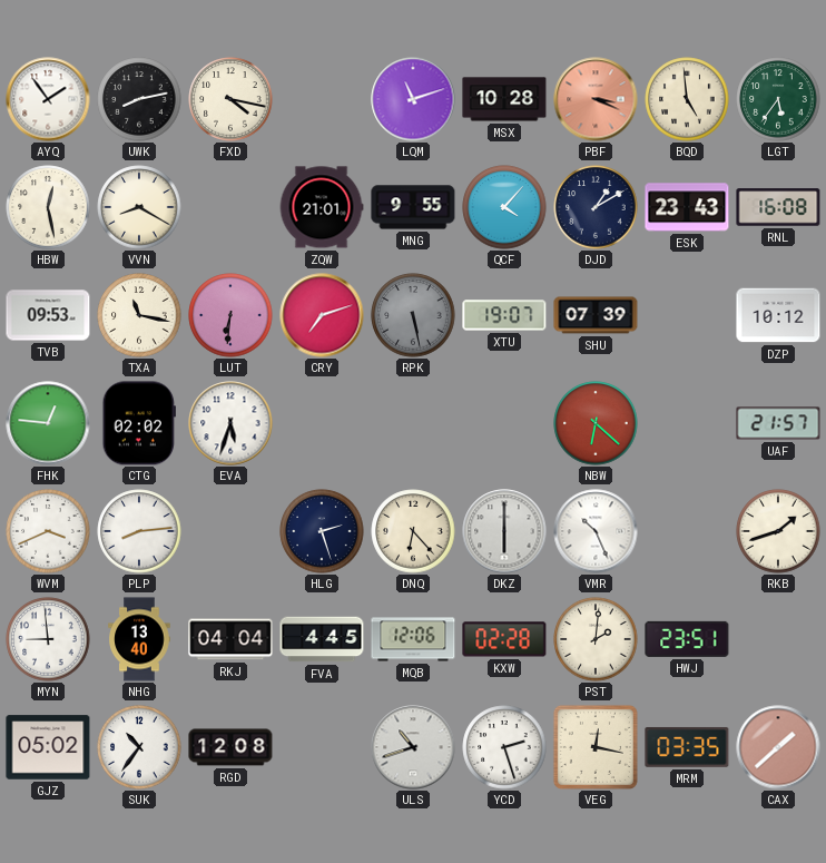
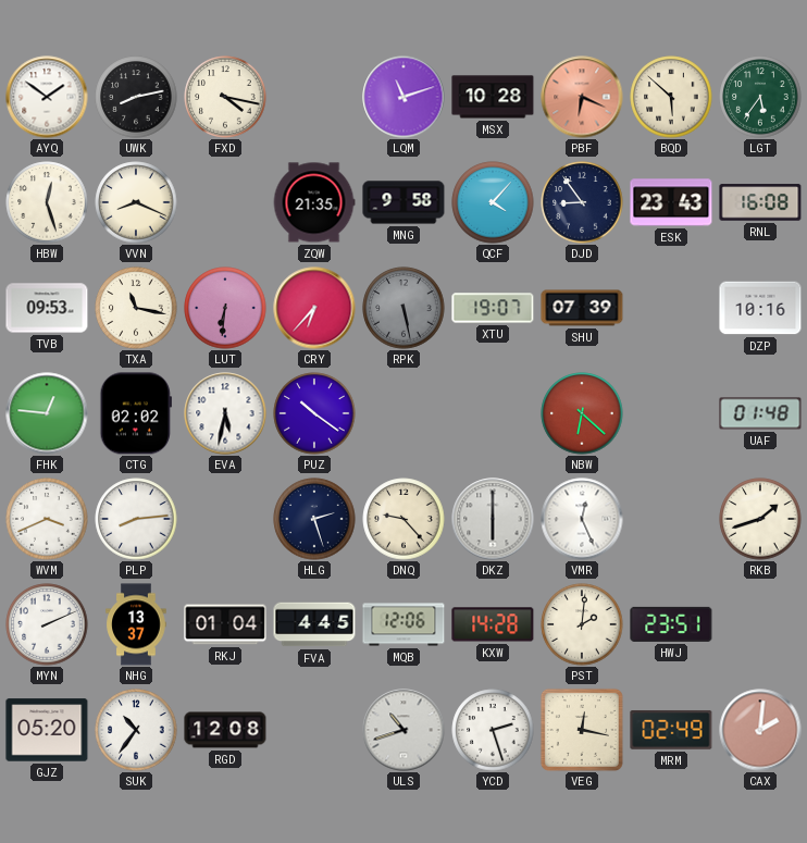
AYQ: 1:54 -> 1:51 (47, 97)
PBF: 3:19 -> 6:19 (582, 97)
BQD: 4:59 -> 5:52 (671, 97)
HBW: 12:28 -> 12:27 (47, 202)
VVN: 8:20 -> 8:19 (136, 202)
ZQW: 21:01 -> 21:35 (314, 202)
MNG: 9:55 -> 9:58 (403, 202)
DJD: 1:10 -> 8:54 (582, 202)
CRY: 7:12 -> 6:37 (314, 308)
DZP: 10:12 -> 10:16 (760, 308)
EVA: 5:33 -> 5:32 (225, 413)
PUZ: none -> 10:21 (314, 413)
UAF: 21:57 -> 01:48 (760, 413)
DNQ: 6:23 -> 9:23 (403, 519)
VMR: 10:26 -> 12:26 (582, 519)
MYN: 8:59 -> 2:11 (47, 624)
NHG: 13:40 -> 13:37 (136, 624)
RKJ: 04:04 -> 01:04 (225, 624)
KXW: 02:28 -> 14:28 (493, 624)
GJZ: 05:02 -> 05:20 (47, 730)
MRM: 03:35 -> 02:49 (671, 730)
CAX: 1:38 -> 2:01 (760, 730)
